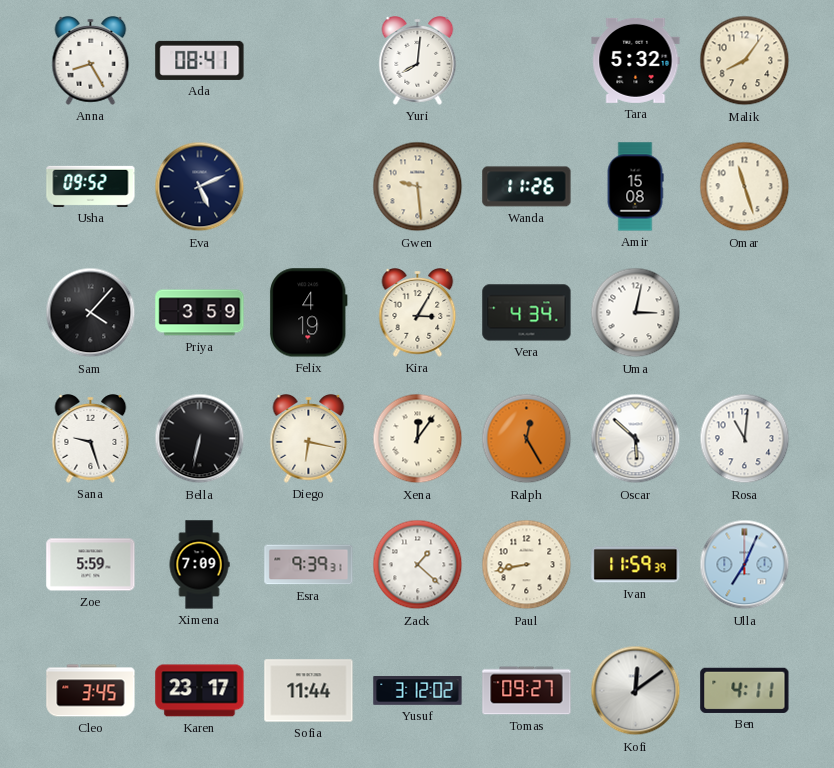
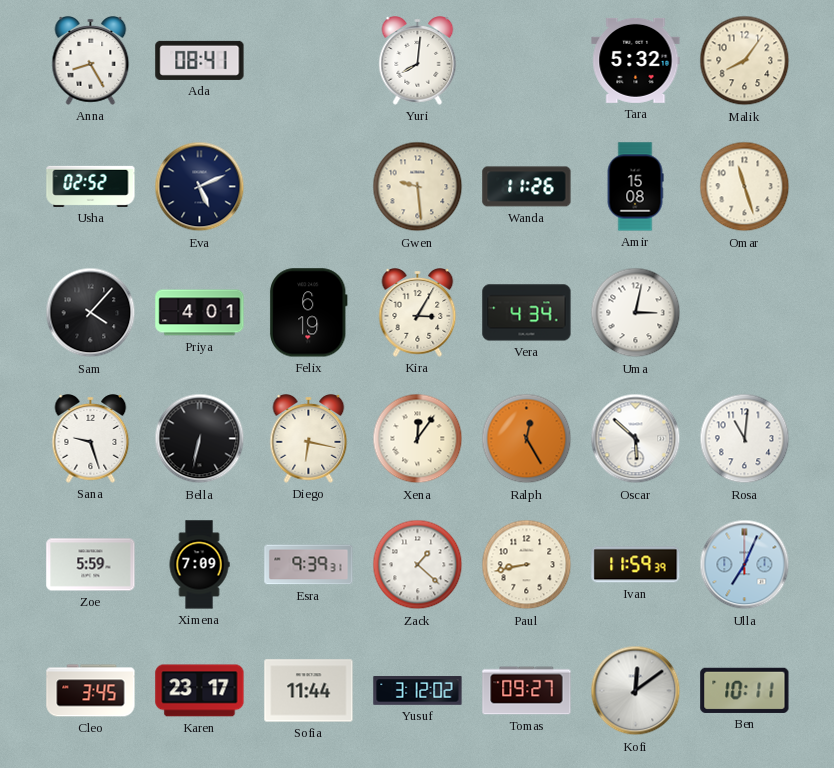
Usha: 09:52 -> 02:52 (91, 186)
Priya: 3:59 -> 4:01 (200, 313)
Felix: 4:19 -> 6:19 (308, 313)
Ben: 4:11 -> 10:11 (745, 690)
